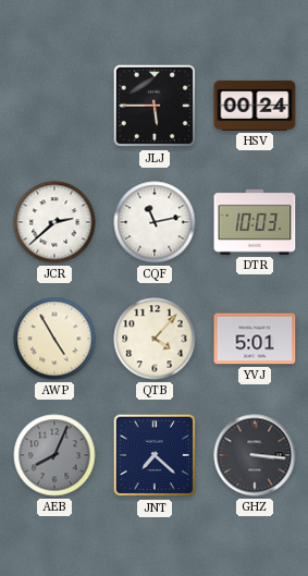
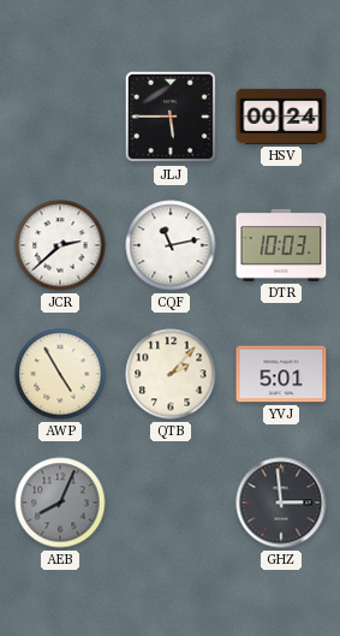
QTB: 4:07 -> 2:07 (171, 374)
JNT: 7:22 -> none (155, 455)
GHZ: 3:16 -> 2:59 (281, 503)
